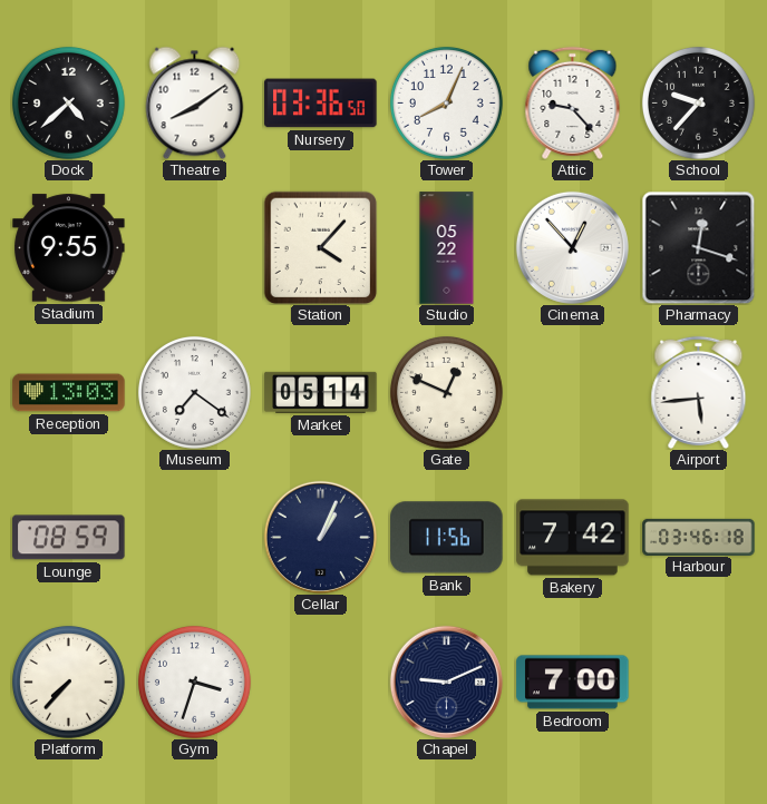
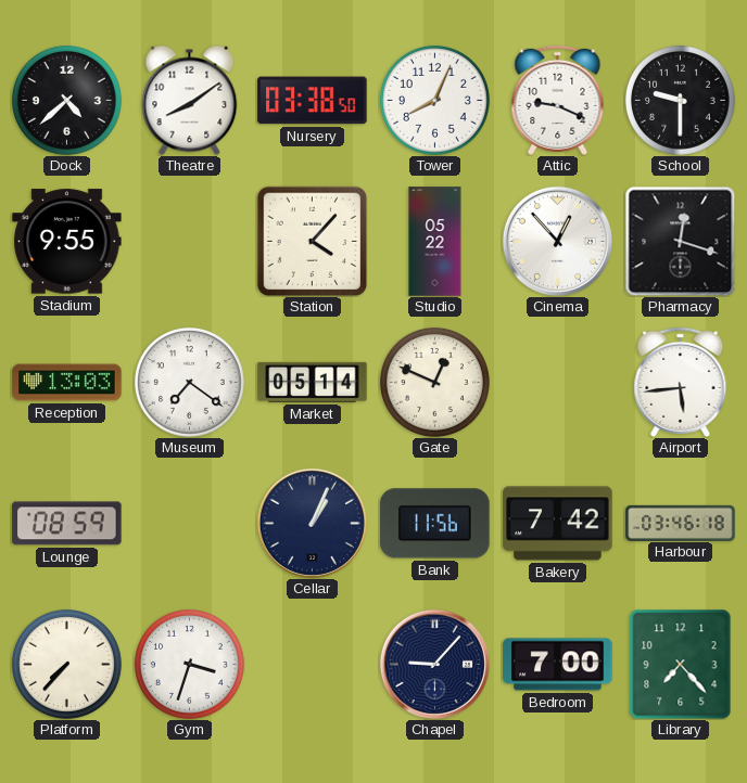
Nursery: 03:36 -> 03:38 (313, 101)
Attic: 9:23 -> 9:19 (558, 100)
School: 9:37 -> 9:30 (680, 100)
Chapel: 9:11 -> 9:07 (434, 664)
Library: none -> 7:23 (681, 664)
